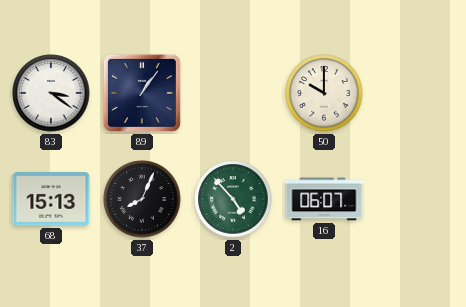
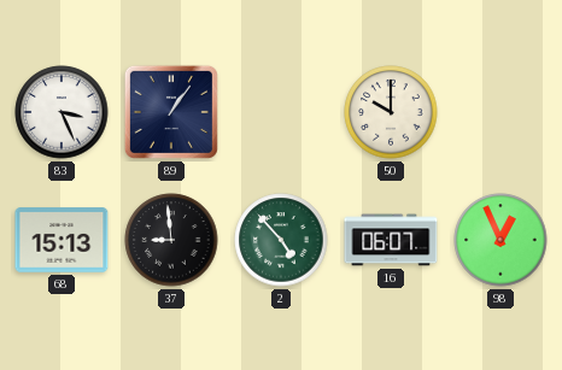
83: 3:21 -> 3:26 (62, 112)
37: 8:04 -> 8:59 (171, 240)
98: none -> 12:56 (500, 240)
